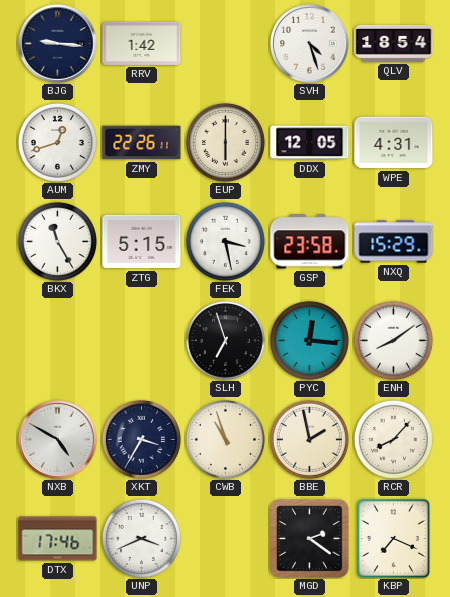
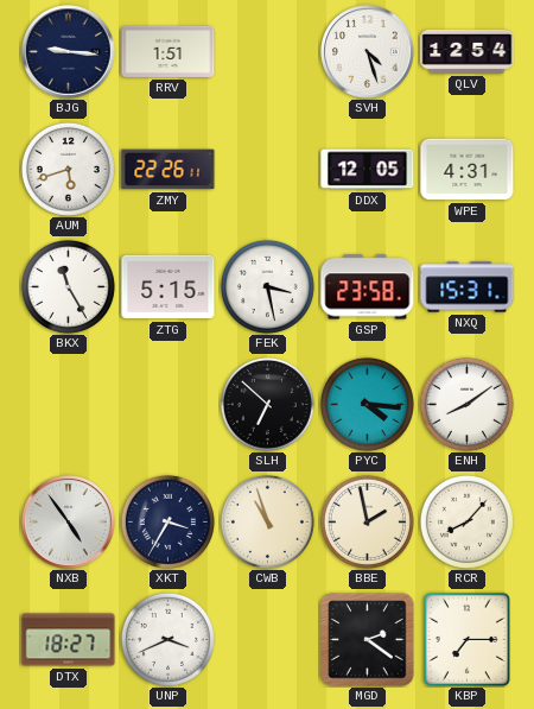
RRV: 1:42 -> 1:51 (169, 51)
QLV: 18:54 -> 12:54 (468, 51)
AUM: 12:42 -> 5:42 (68, 169)
EUP: 6:00 -> none (225, 142)
NXQ: 15:29 -> 15:31 (468, 287)
SLH: 6:57 -> 6:52 (267, 404)
PYC: 12:16 -> 4:16 (367, 404)
NXB: 4:50 -> 4:54 (69, 523)
DTX: 17:46 -> 18:27 (69, 640)
KBP: 7:19 -> 7:15 (466, 639)
